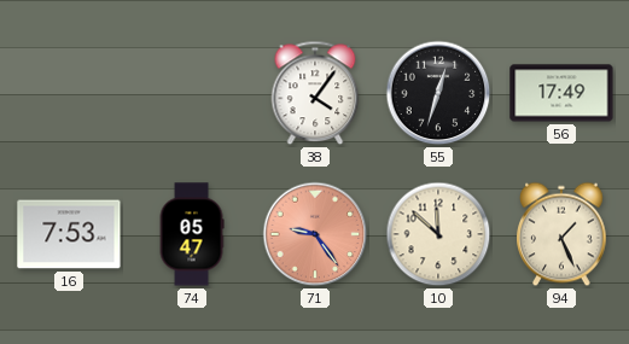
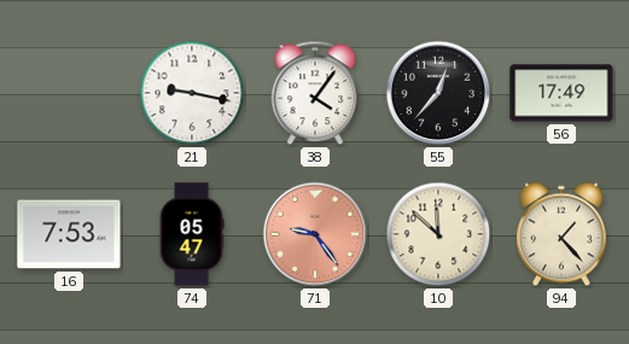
21: none -> 9:17 (192, 93)
55: 12:33 -> 12:37 (438, 93)
94: 1:26 -> 1:23 (563, 234)
